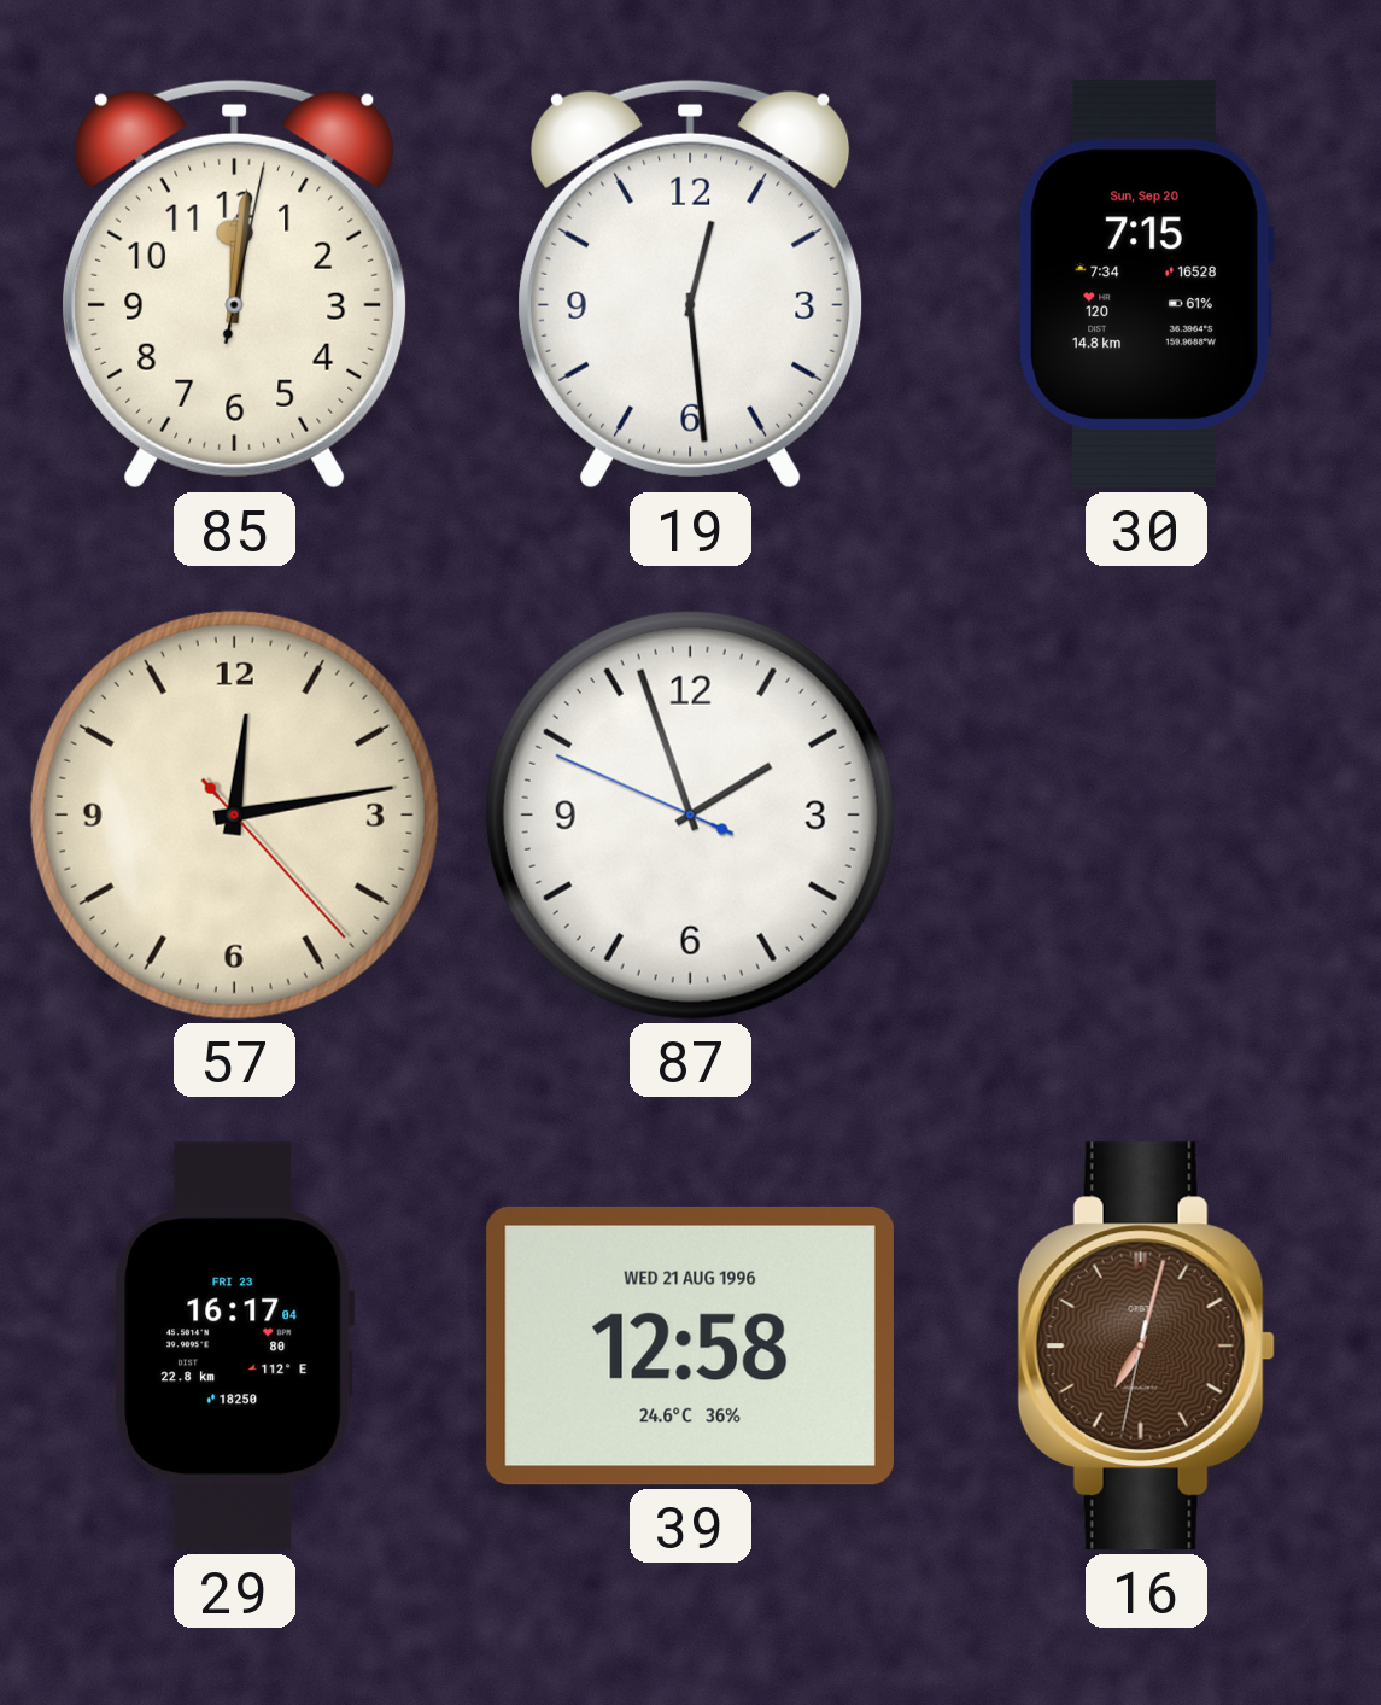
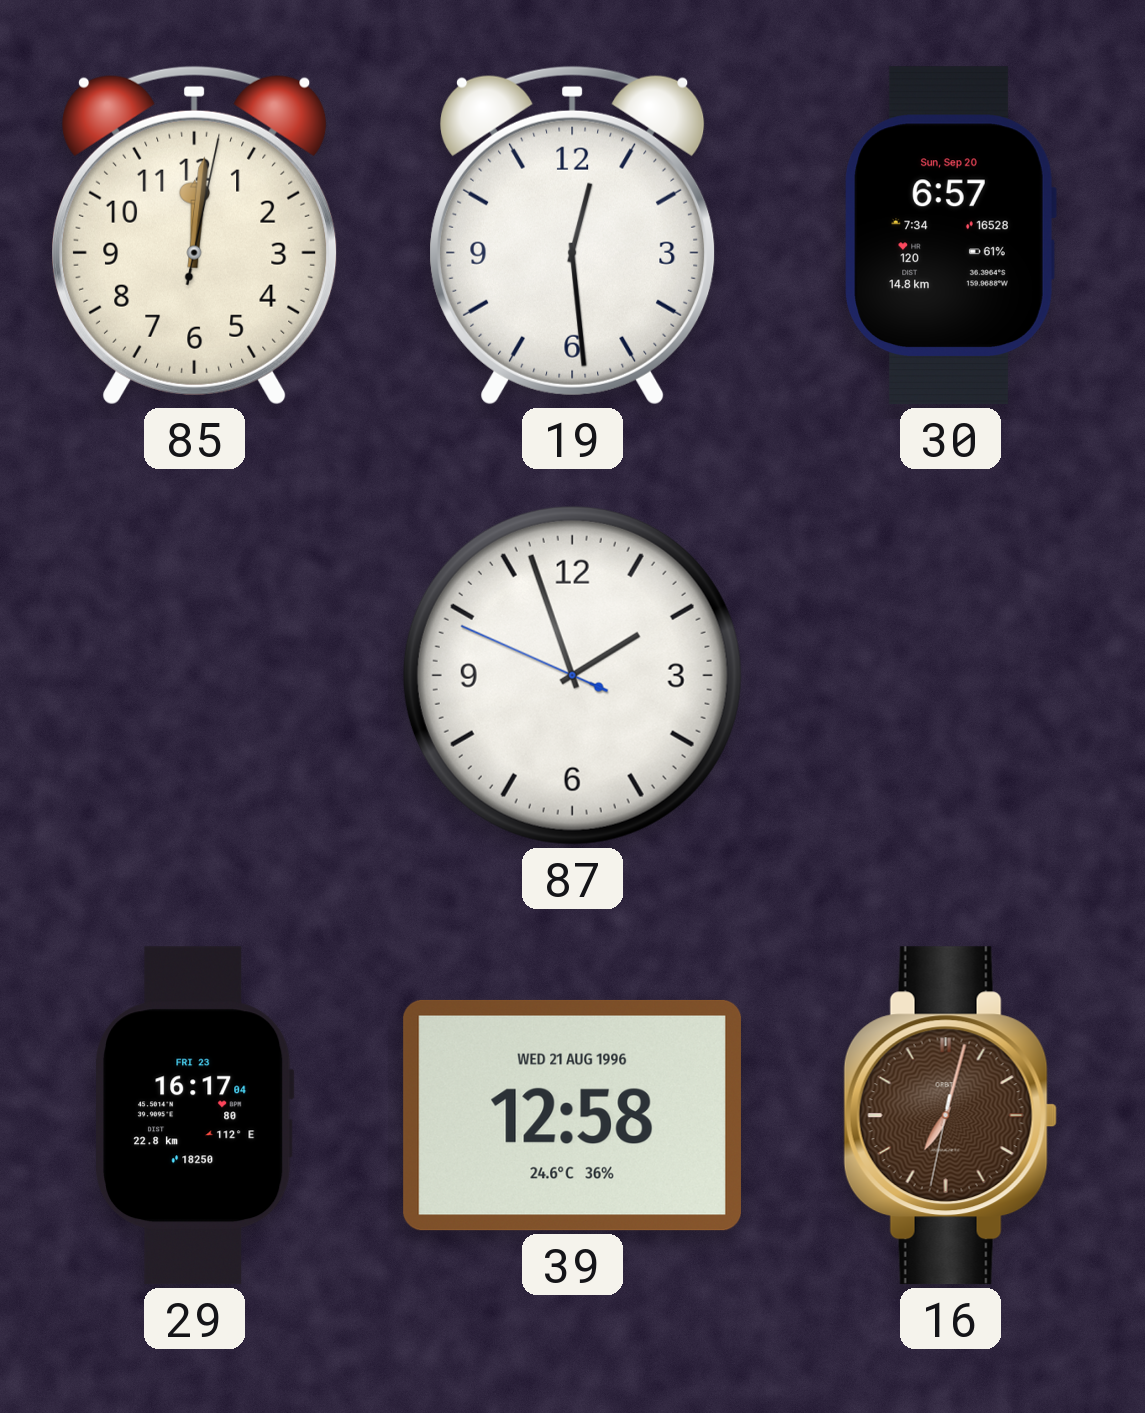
30: 7:15 -> 6:57 (950, 236)
57: 12:13 -> none (234, 814)
